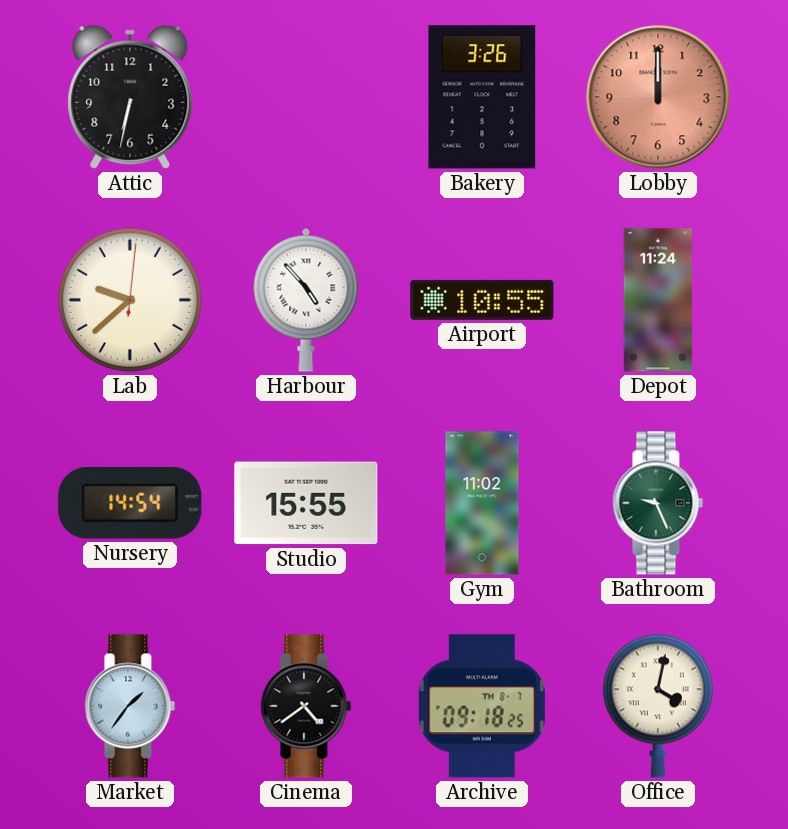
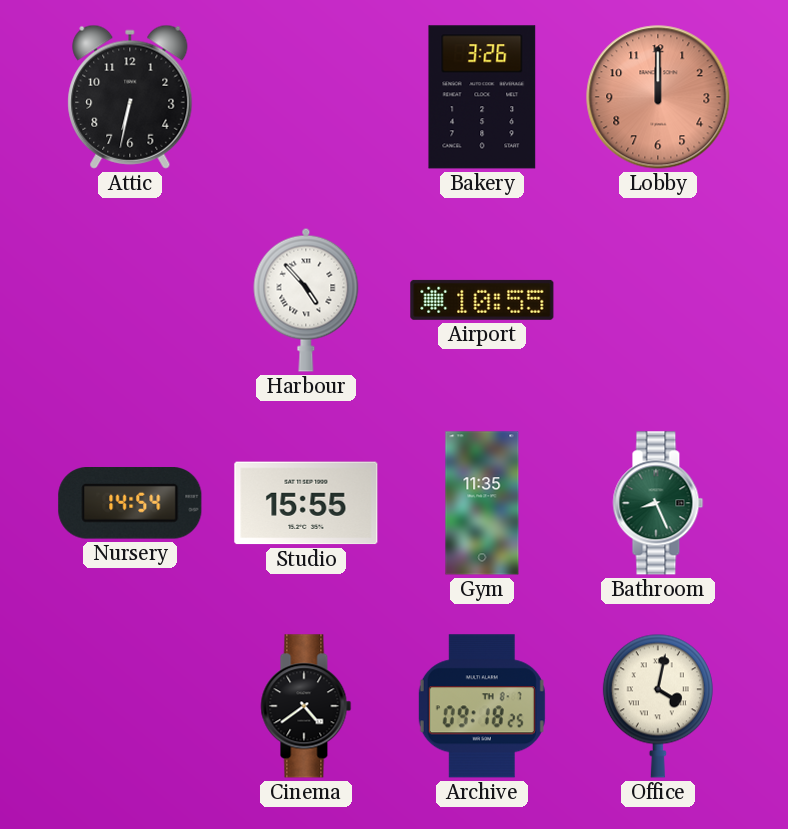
Lab: 9:38 -> none (130, 300)
Depot: 11:24 -> none (658, 300)
Gym: 11:02 -> 11:35 (482, 503)
Bathroom: 9:26 -> 8:26 (658, 503)
Market: 1:36 -> none (130, 706)
